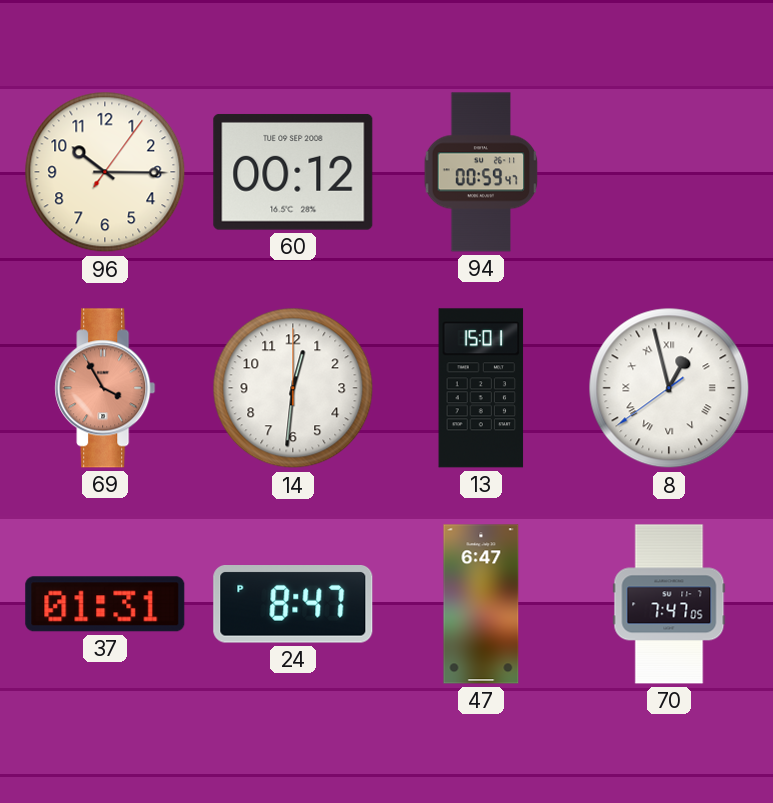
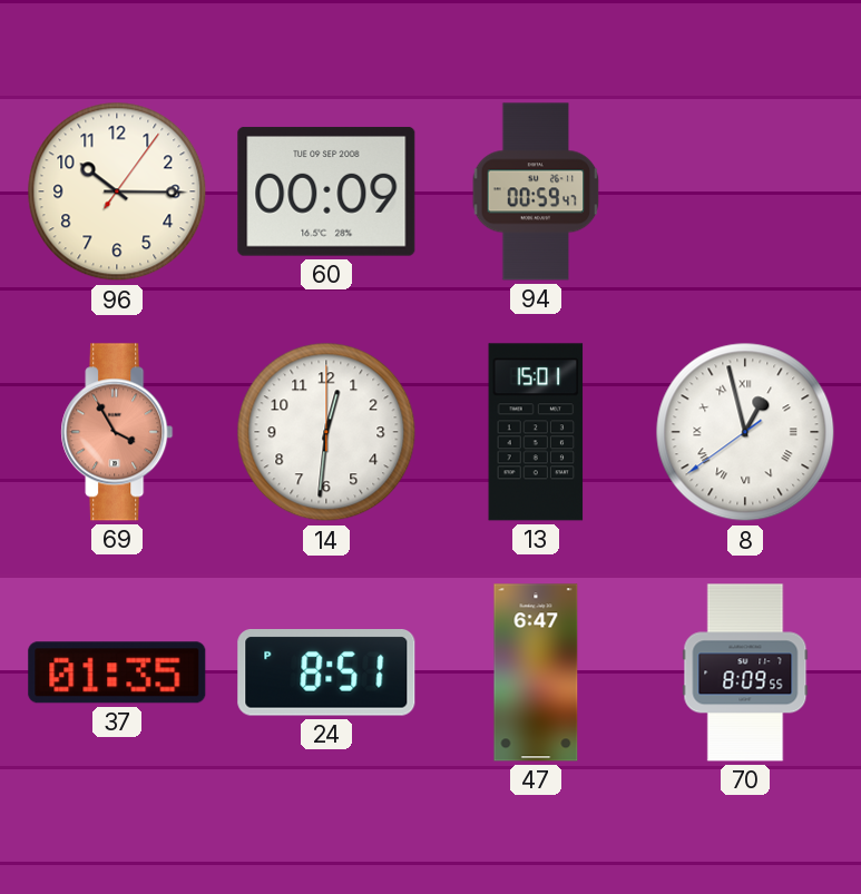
60: 00:12 -> 00:09 (326, 191)
37: 01:31 -> 01:35 (117, 672)
24: 8:47 -> 8:51 (326, 674)
70: 7:47 -> 8:09 (745, 672)
